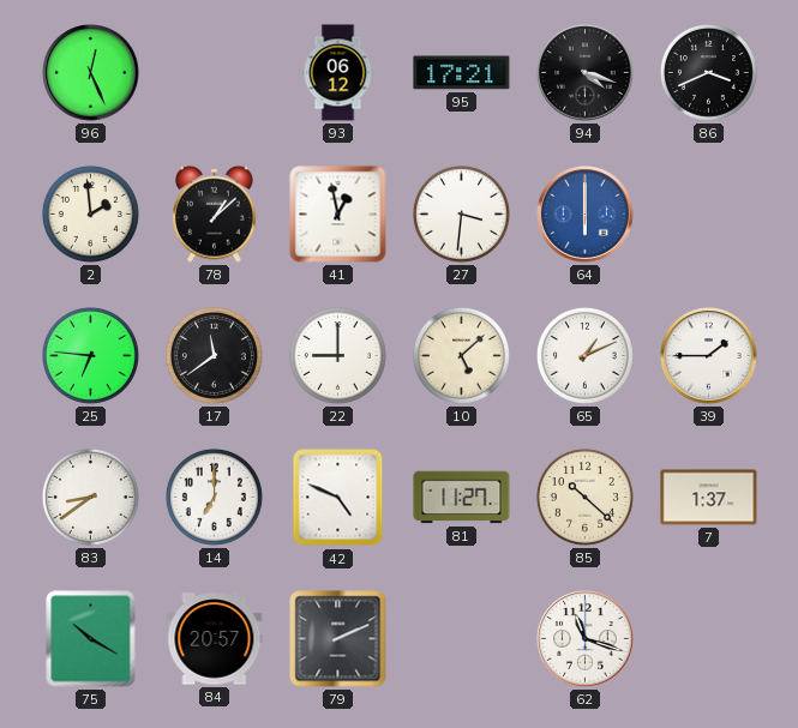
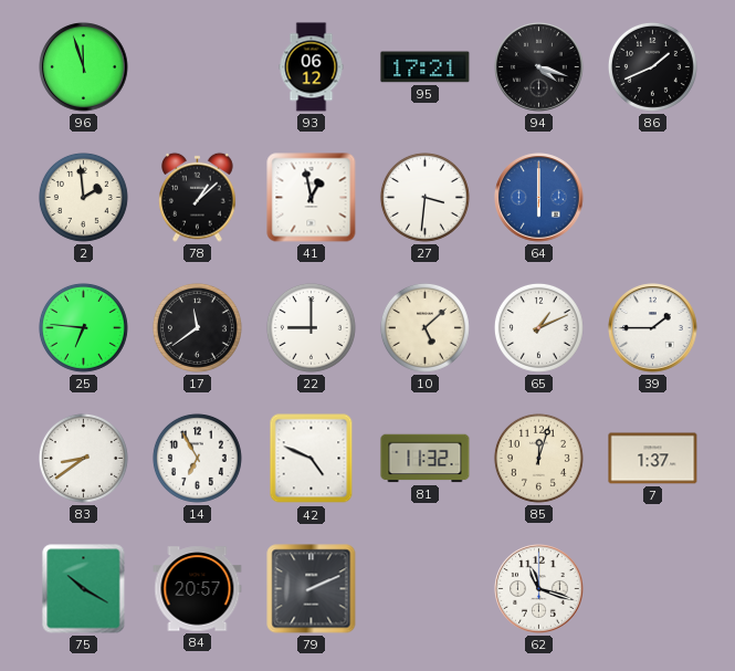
96: 12:26 -> 11:57 (84, 67)
86: 3:41 -> 1:41 (652, 66)
14: 7:00 -> 6:55 (197, 458)
81: 11:27 -> 11:32 (426, 459)
85: 10:22 -> 12:03 (538, 458)
